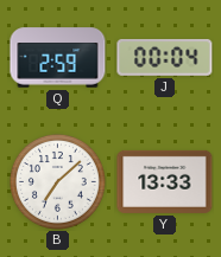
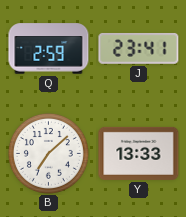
J: 00:04 -> 23:41 (139, 48)
